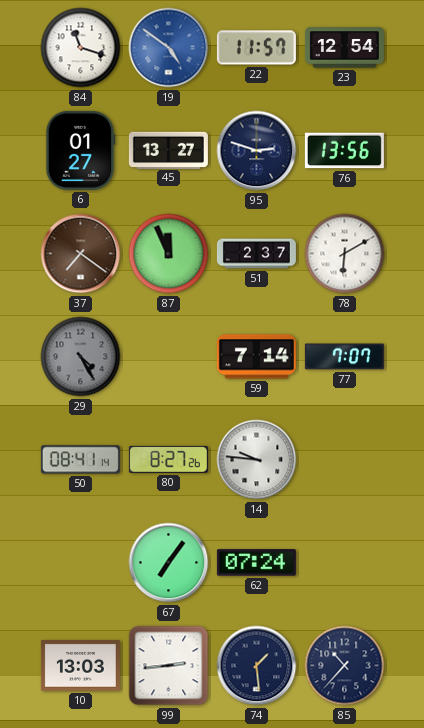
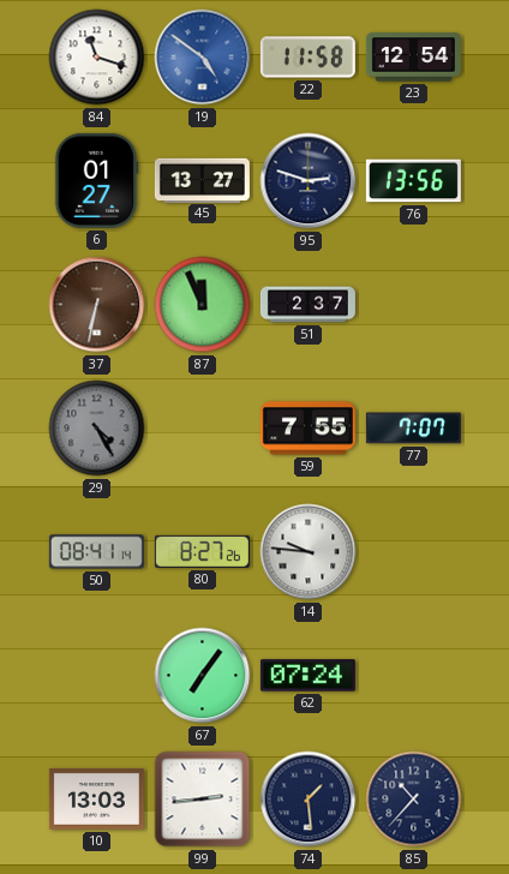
22: 11:57 -> 11:58 (307, 58)
37: 7:21 -> 6:32 (97, 305)
78: 6:10 -> none (345, 254)
59: 7:14 -> 7:55 (307, 429)
